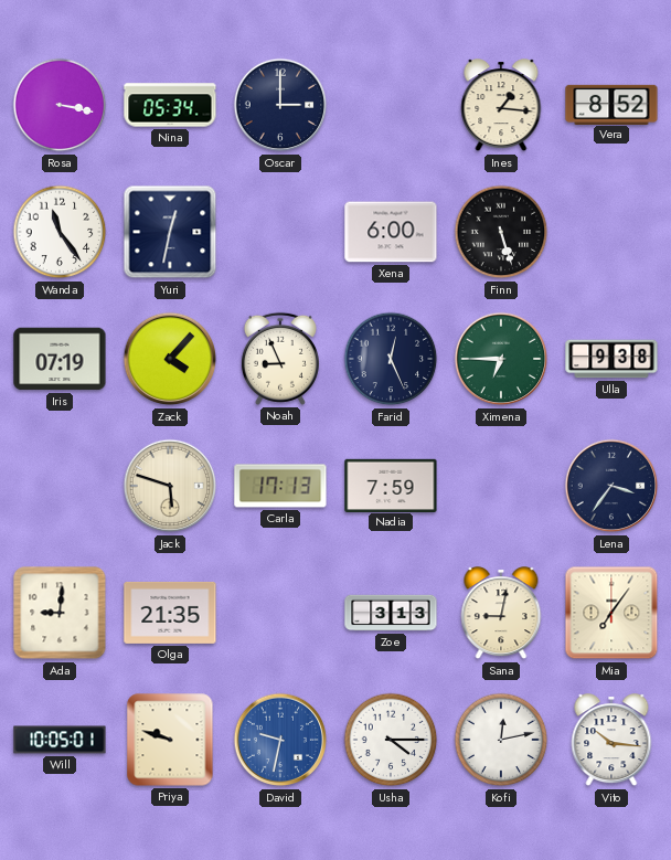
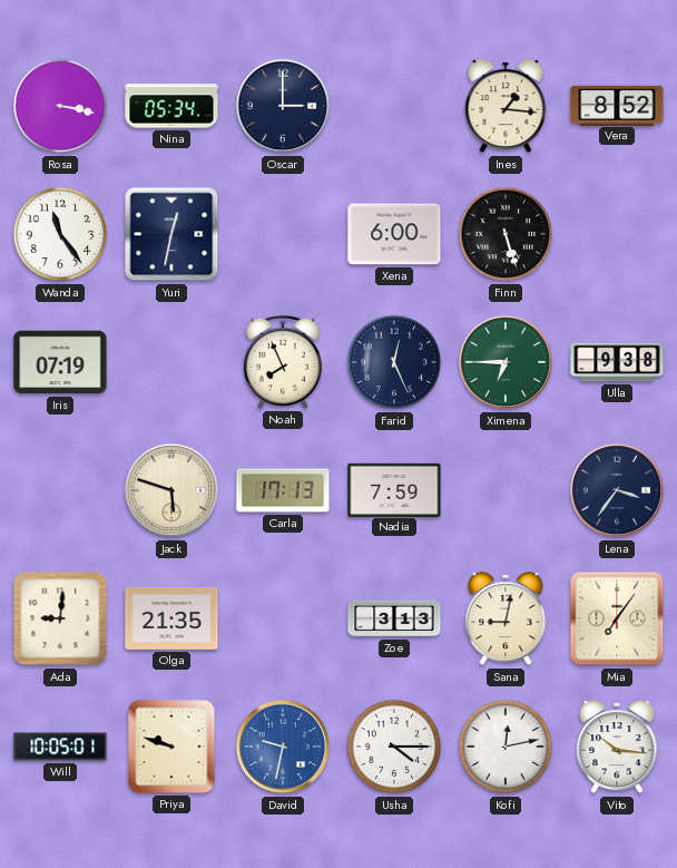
Zack: 4:07 -> none (170, 359)
Noah: 8:56 -> 7:56 (283, 362)
